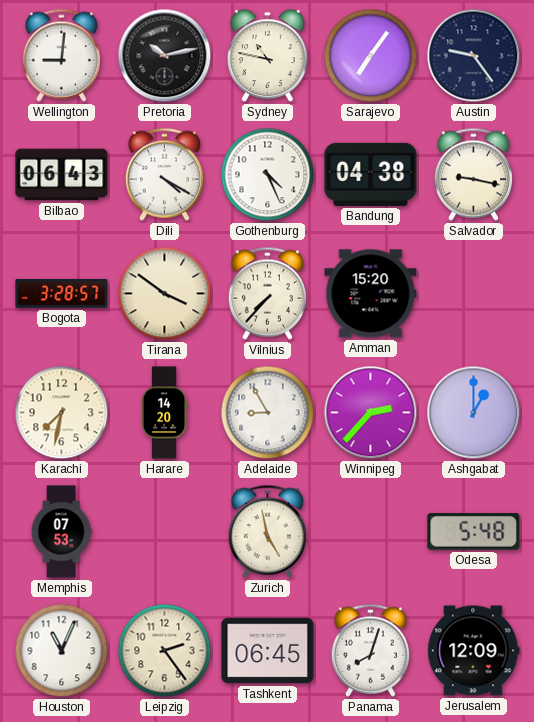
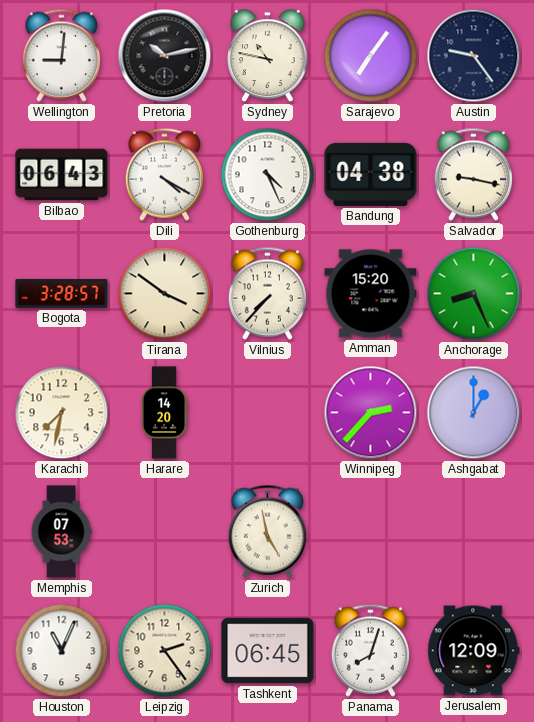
Anchorage: none -> 8:26 (474, 294)
Adelaide: 8:55 -> none (268, 413)
Odesa: 5:48 -> none (474, 532)
